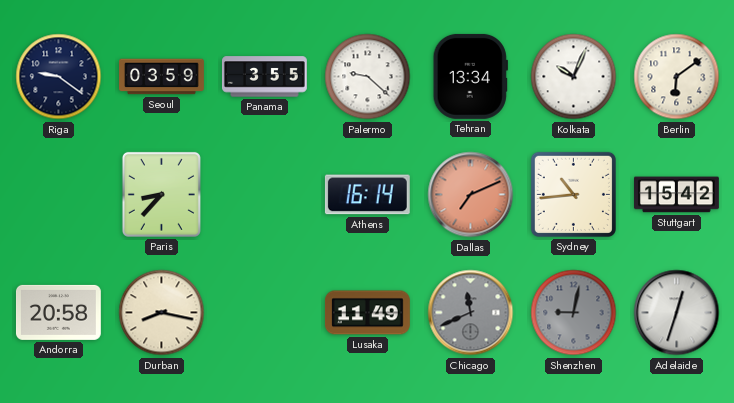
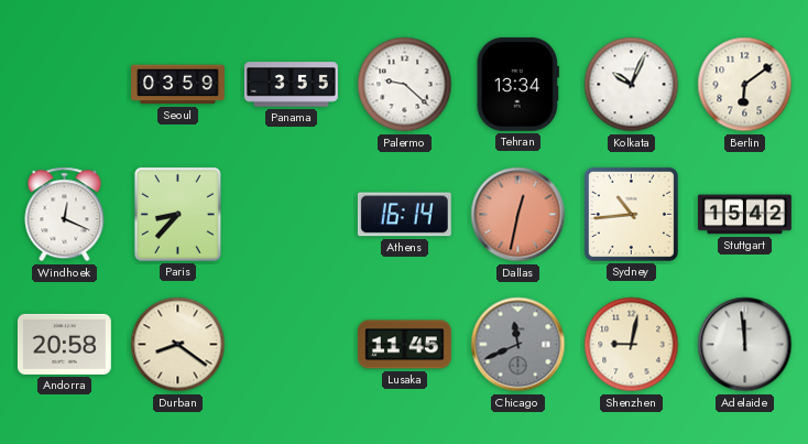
Riga: 9:21 -> none (59, 77)
Windhoek: none -> 12:19 (65, 215)
Dallas: 7:11 -> 12:32 (518, 215)
Durban: 8:17 -> 8:21 (178, 345)
Lusaka: 11:49 -> 11:45 (404, 345)
Shenzhen dial: grey -> cream (632, 345)
Adelaide: 12:33 -> 11:59 (745, 345)
